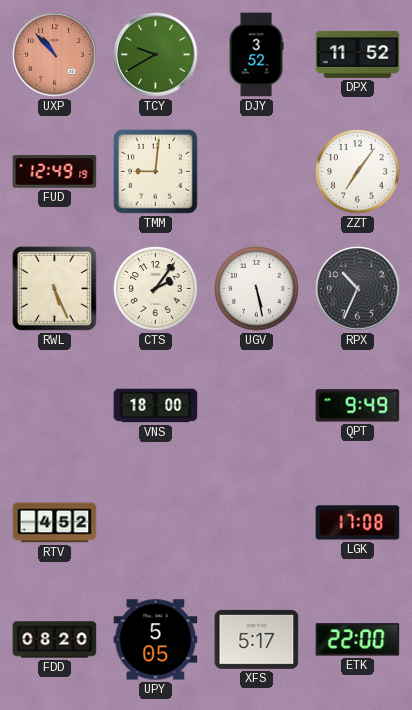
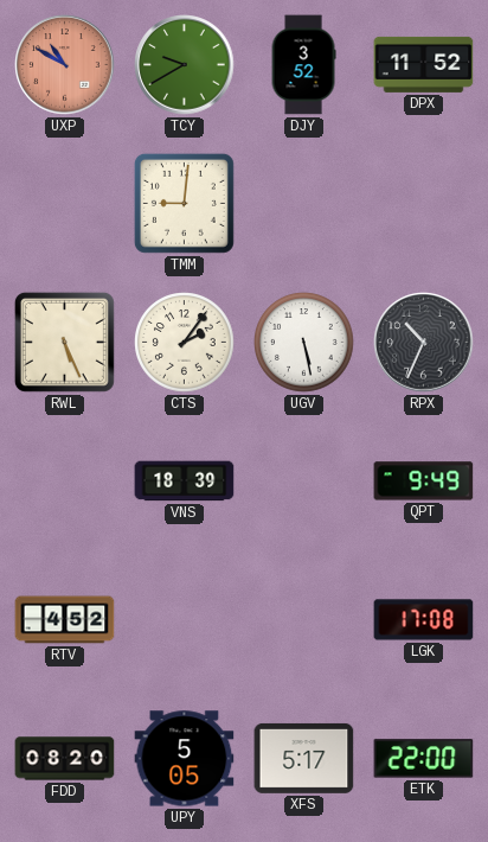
UXP: 10:53 -> 10:50 (65, 65)
FUD: 12:49 -> none (55, 172)
ZZT: 7:06 -> none (358, 172)
VNS: 18:00 -> 18:39 (185, 481)
